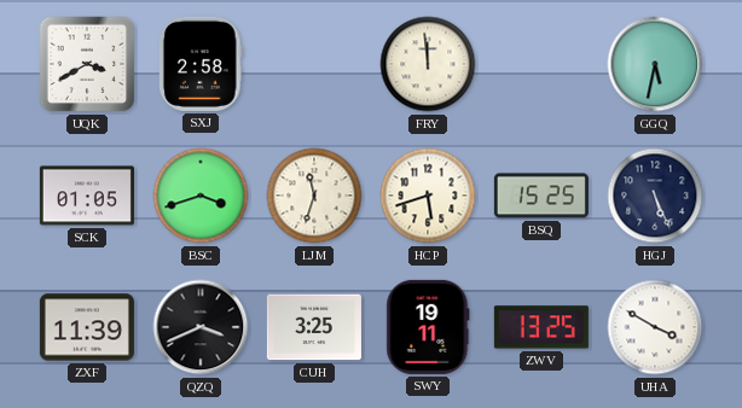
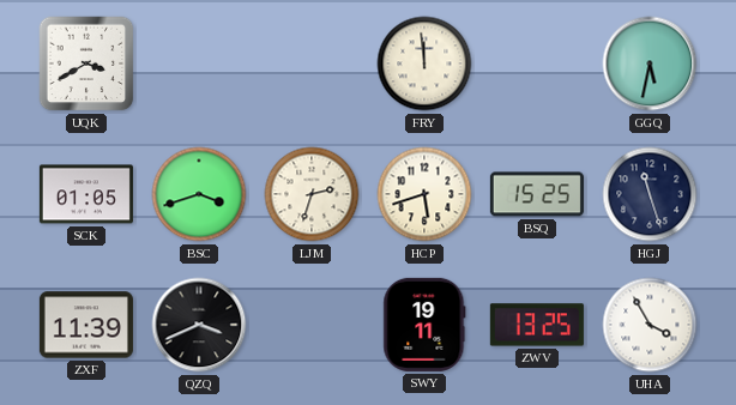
SXJ: 2:58 -> none (201, 64)
LJM: 11:33 -> 2:33 (312, 194)
HGJ: 5:26 -> 11:27 (650, 194)
CUH: 3:25 -> none (314, 327)
UHA: 3:50 -> 3:55 (650, 325)
